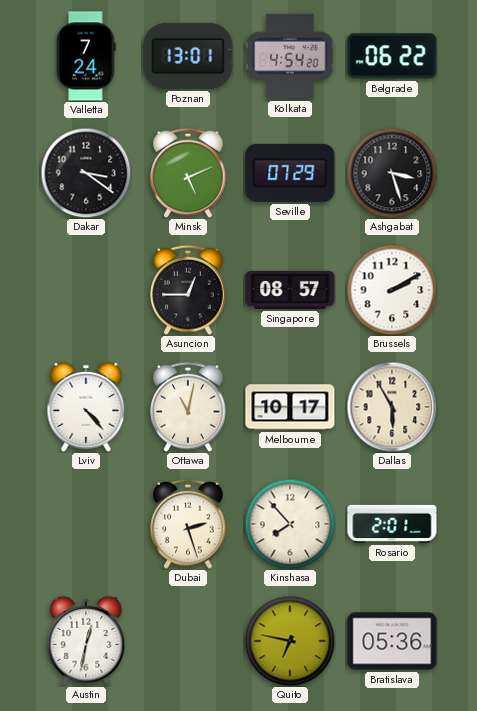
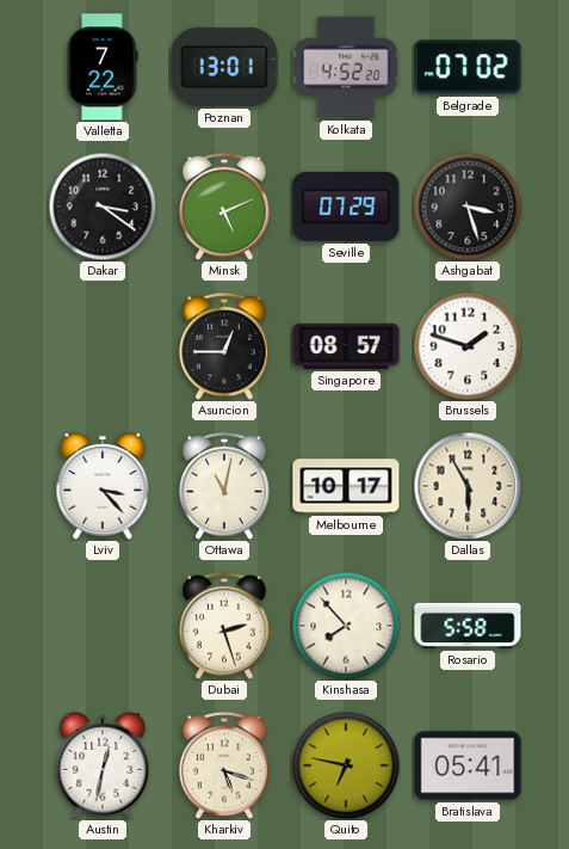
Valletta: 7:24 -> 7:22 (103, 67)
Kolkata: 4:54 -> 4:52 (346, 67)
Belgrade: 06:22 -> 07:02 (468, 67)
Brussels: 2:10 -> 1:48 (468, 346)
Lviv: 4:23 -> 3:23 (103, 486)
Rosario: 2:01 -> 5:58 (468, 626)
Kharkiv: none -> 5:18 (224, 765)
Bratislava: 05:36 -> 05:41 (468, 765)
